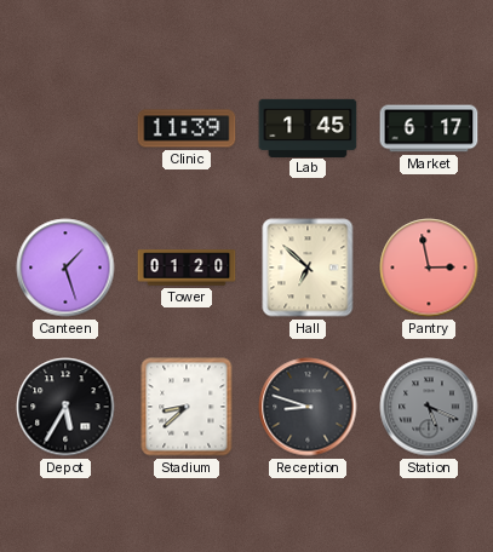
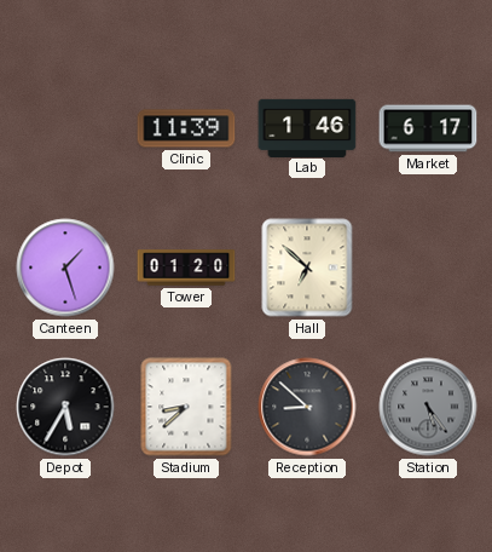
Lab: 1:45 -> 1:46 (307, 127)
Pantry: 2:58 -> none (429, 268)
Reception: 8:48 -> 8:52 (307, 407)
Station: 5:19 -> 5:24 (428, 407)
